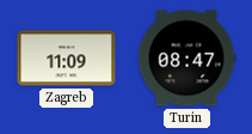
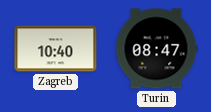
Zagreb: 11:09 -> 10:40 (56, 49)
